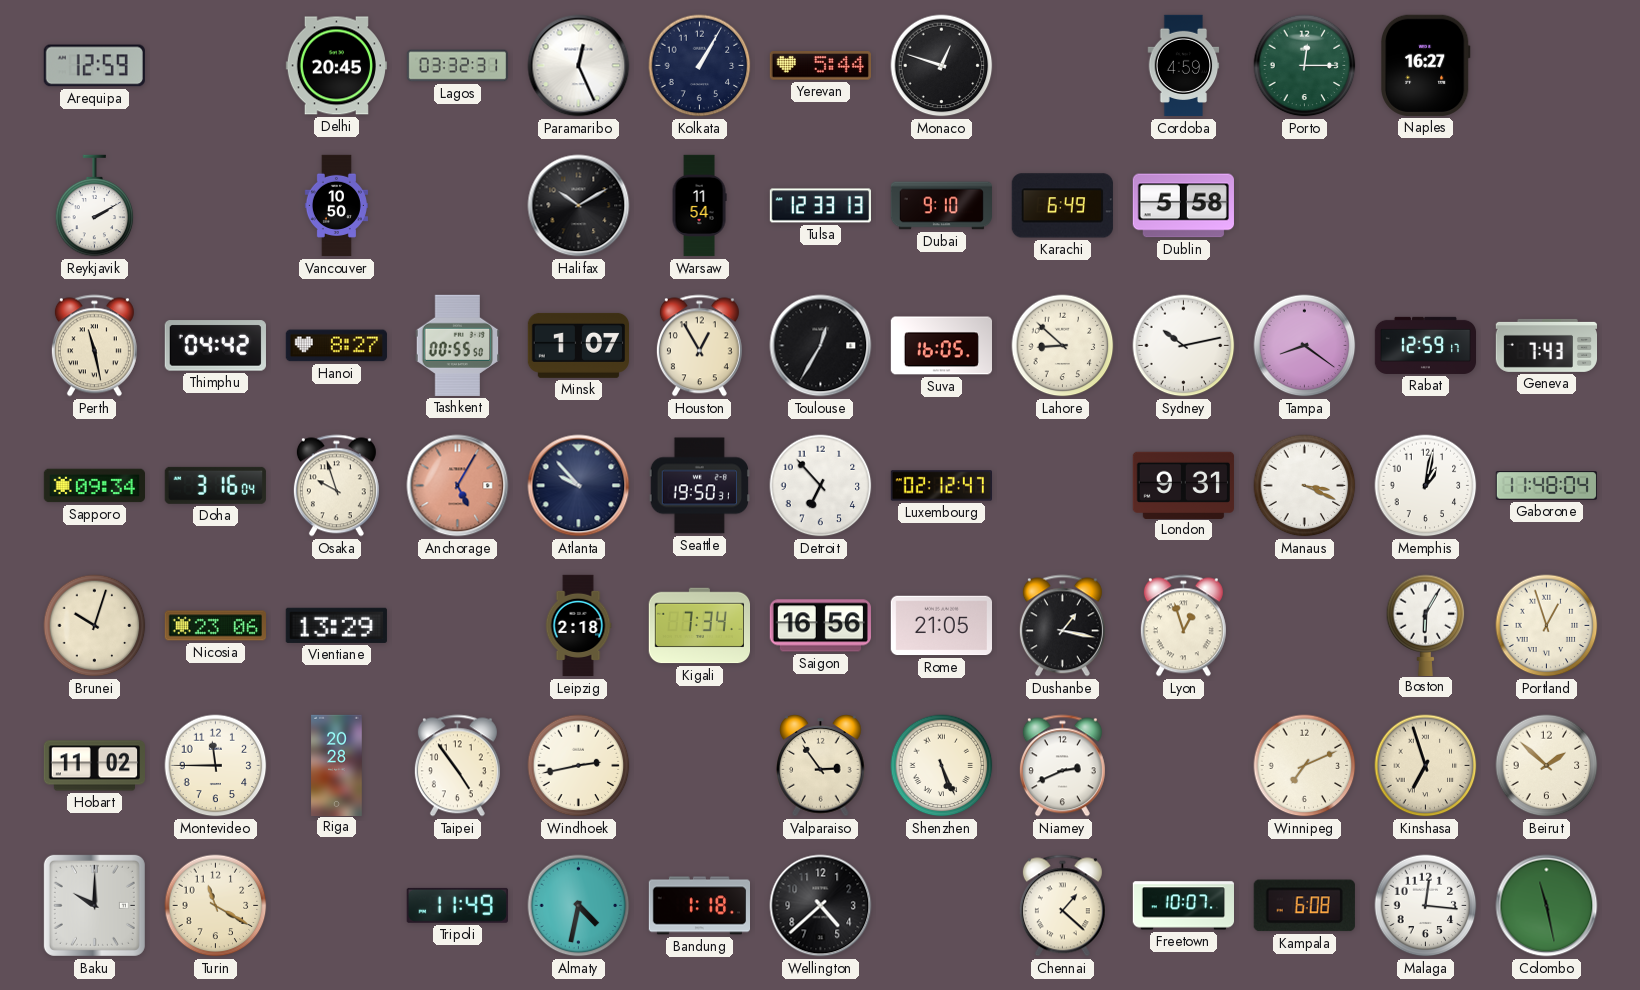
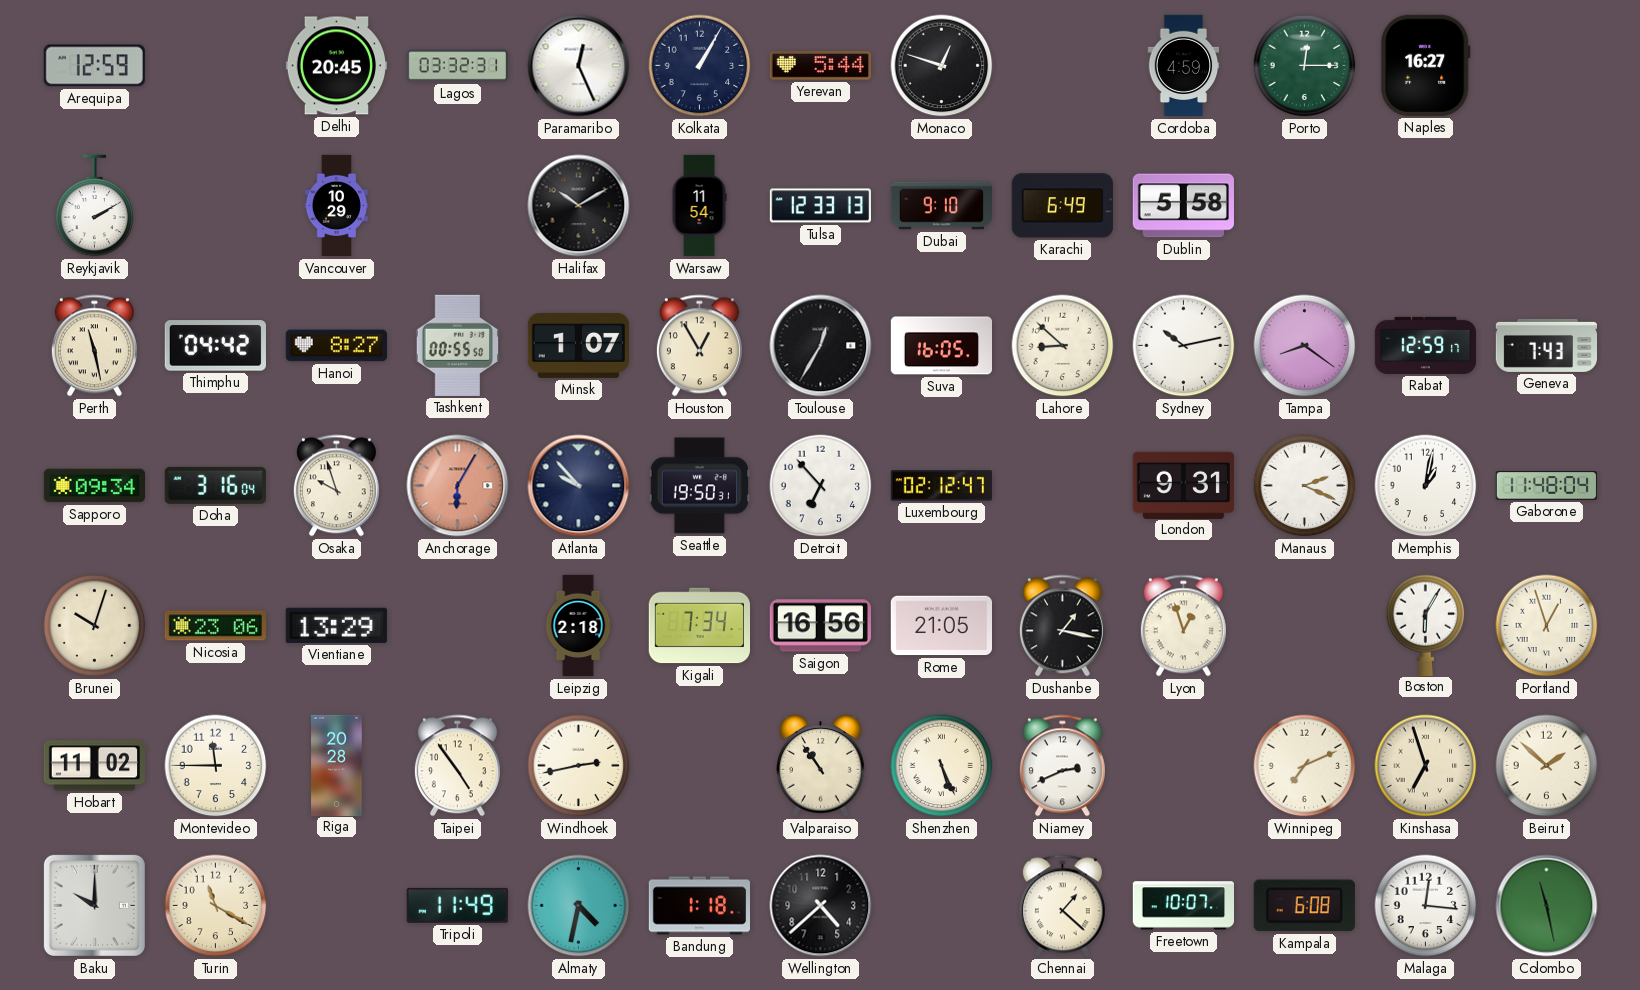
Vancouver: 10:50 -> 10:29 (336, 206)
Anchorage: 5:05 -> 6:05 (458, 486)
Manaus: 3:19 -> 2:19 (1305, 486)
Valparaiso: 2:54 -> 10:54 (821, 766)
